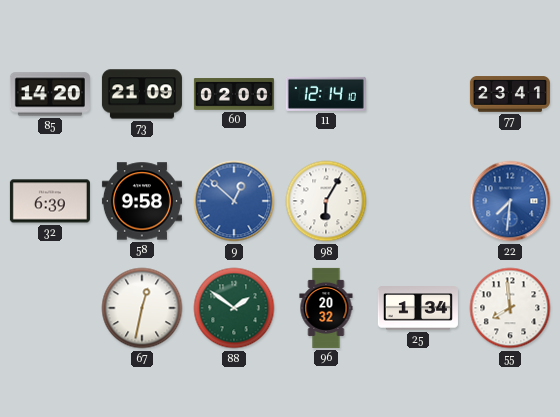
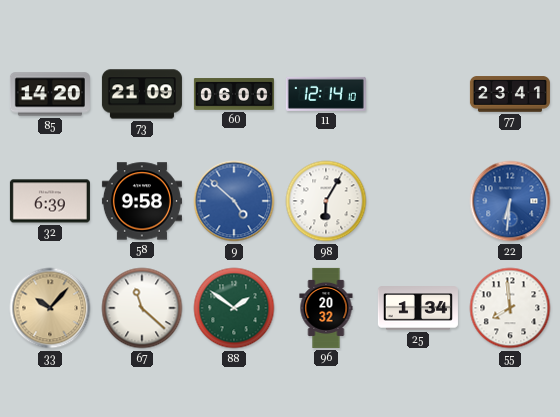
60: 02:00 -> 06:00 (234, 94)
9: 12:52 -> 4:52 (234, 201)
22: 7:31 -> 6:31 (510, 201)
33: none -> 10:07 (50, 308)
67: 12:32 -> 11:22 (142, 308)
